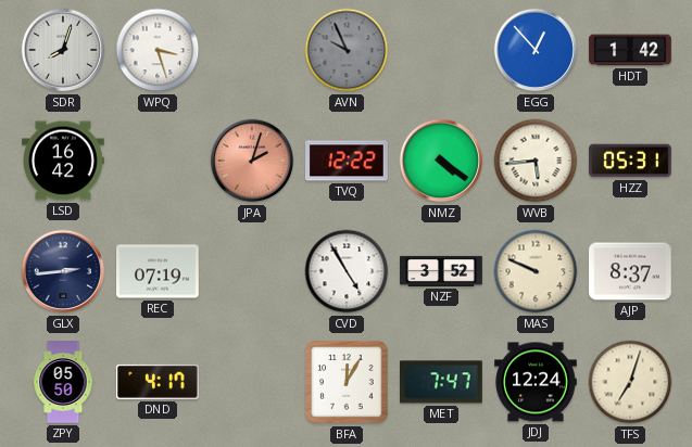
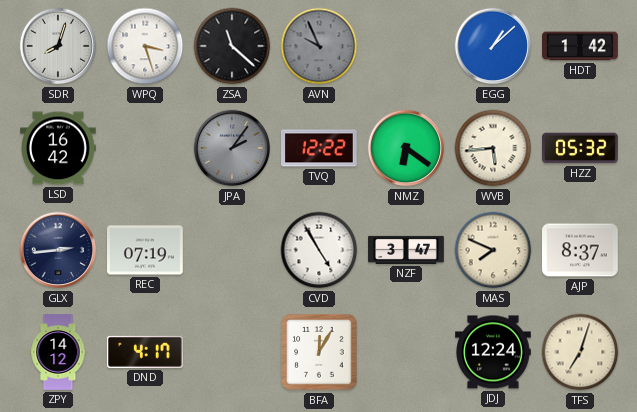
ZSA: none -> 11:22 (232, 46)
EGG: 12:53 -> 1:08 (493, 46)
JPA: 2:03 -> 2:06 (232, 148)
JPA dial: salmon -> grey (232, 148)
NMZ: 4:21 -> 6:21 (406, 148)
HZZ: 05:31 -> 05:32 (581, 148)
NZF: 3:52 -> 3:47 (406, 250)
MAS: 9:49 -> 7:49 (493, 250)
ZPY: 05:50 -> 14:12 (58, 352)
MET: 7:47 -> none (442, 382)
